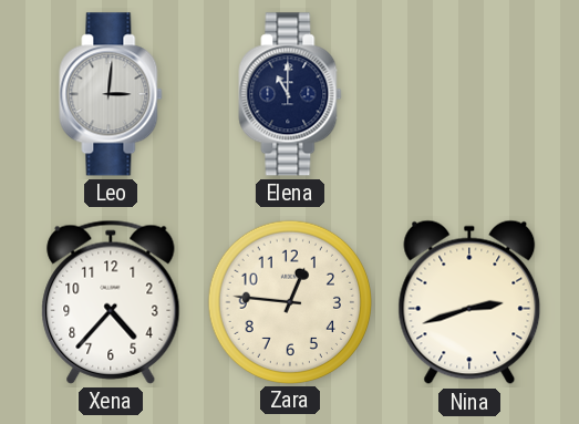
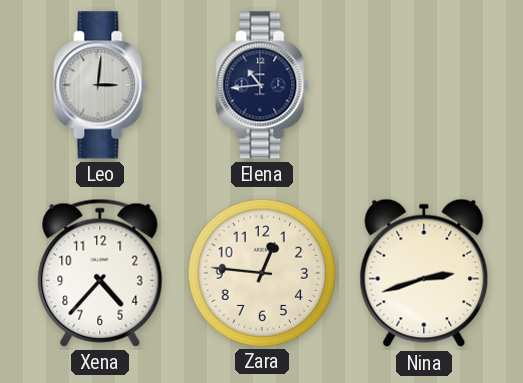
Elena: 11:00 -> 10:44 (262, 85)
